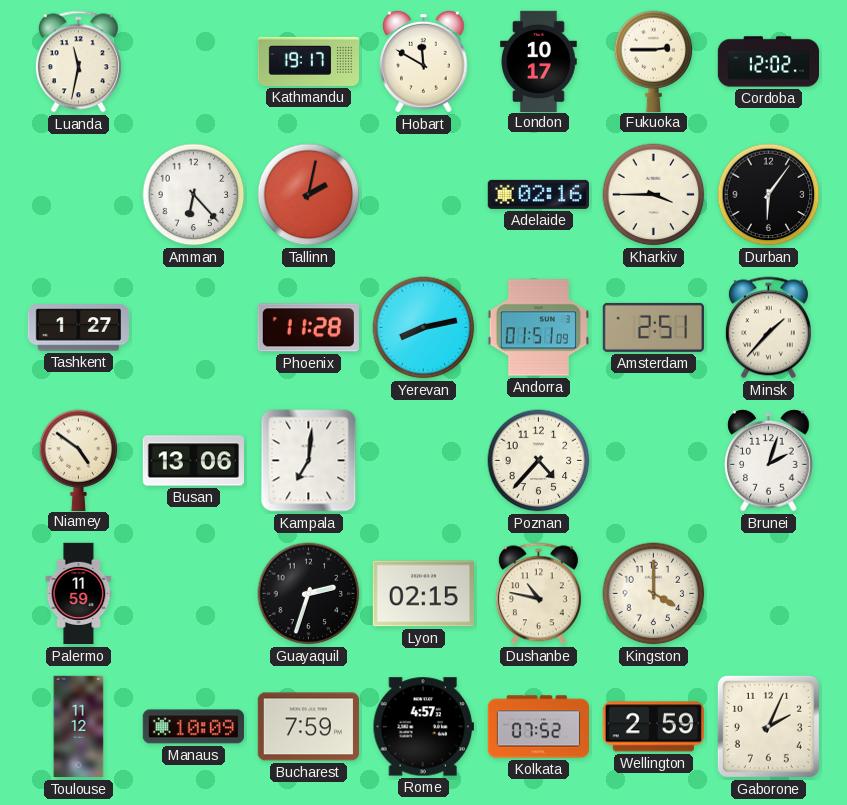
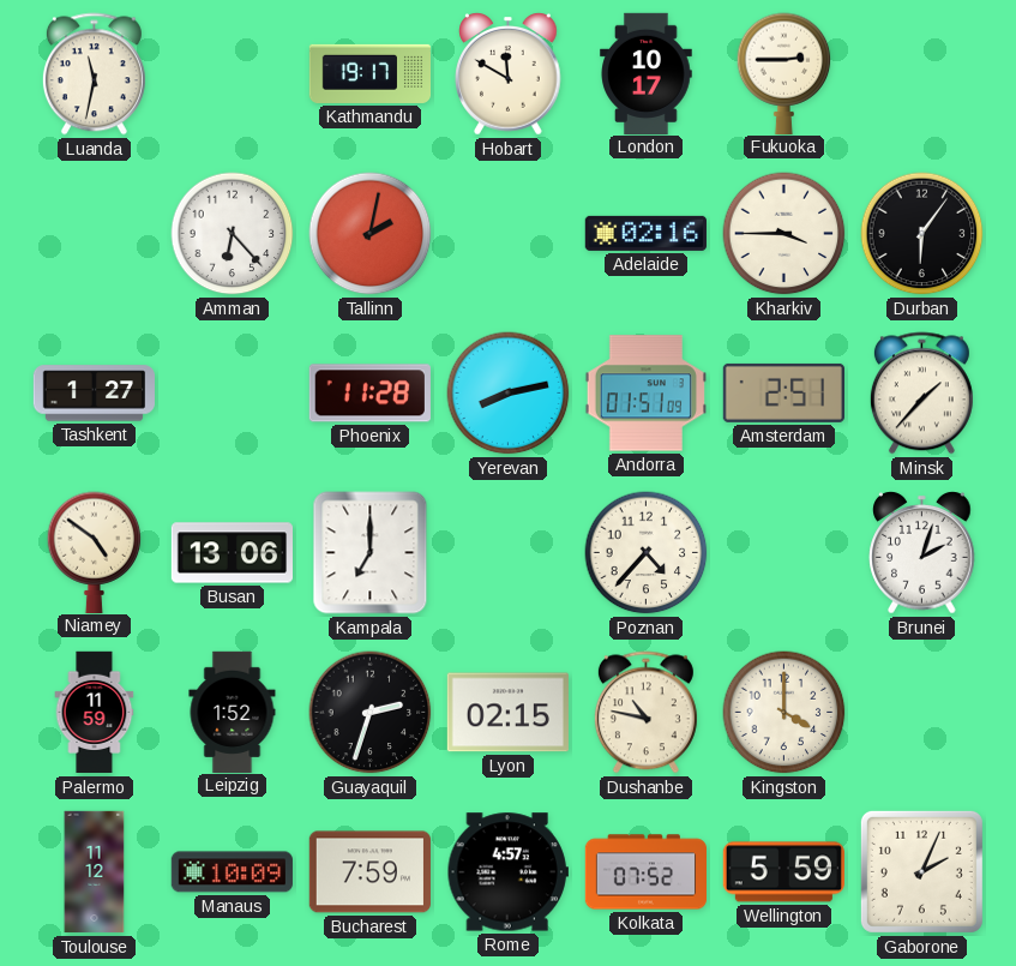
Cordoba: 12:02 -> none (769, 62)
Kampala: 7:01 -> 7:00 (371, 553)
Leipzig: none -> 1:52 (233, 712)
Wellington: 2:59 -> 5:59 (783, 872)
